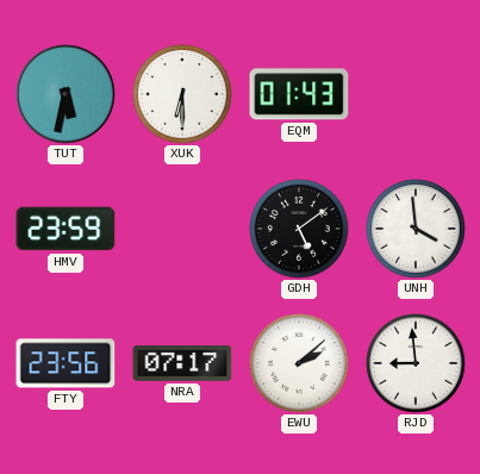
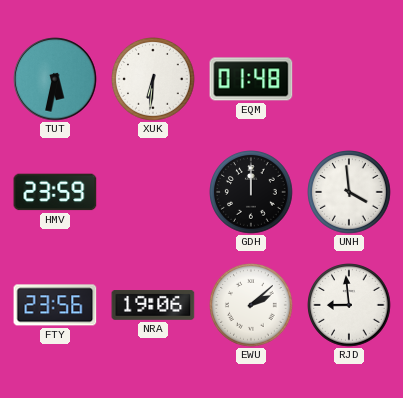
XUK: 6:30 -> 6:31 (153, 79)
EQM: 01:43 -> 01:48 (251, 79)
GDH: 5:09 -> 12:00 (251, 192)
NRA: 07:17 -> 19:06 (153, 306)
